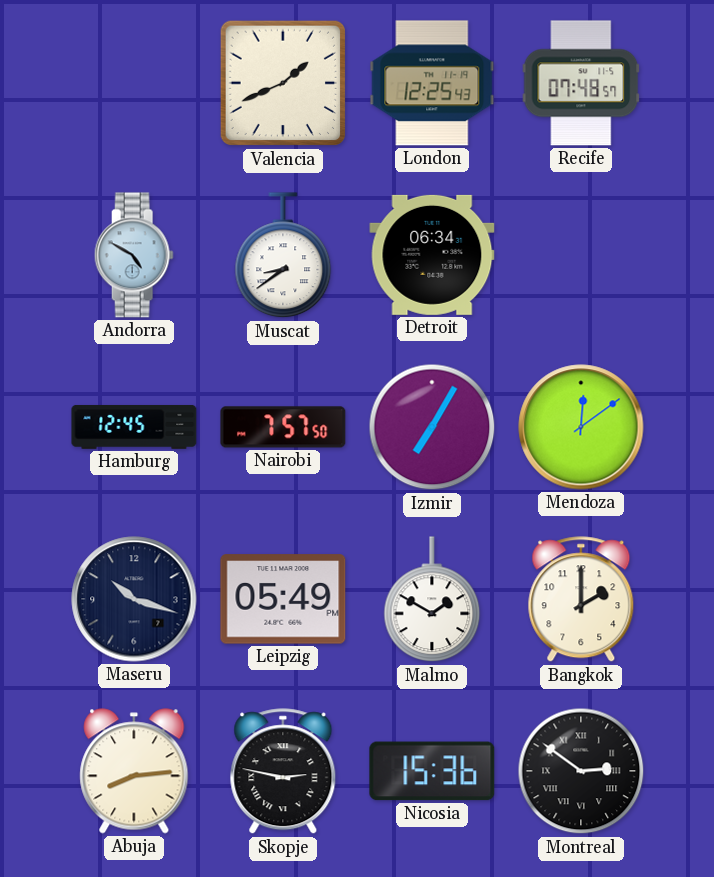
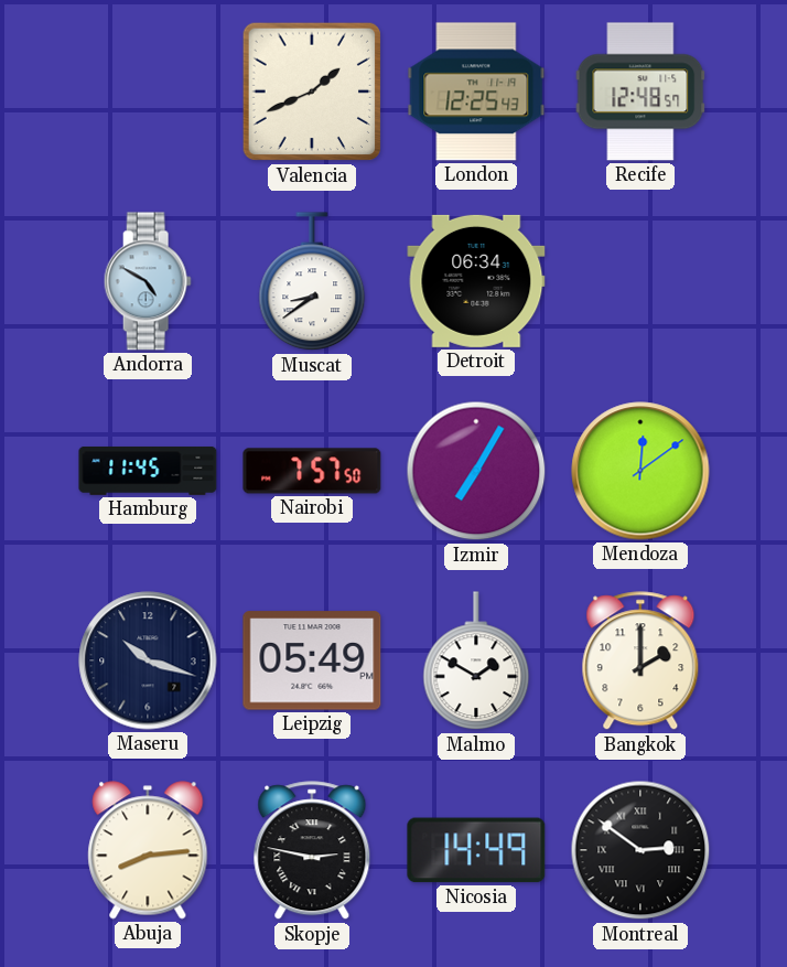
Recife: 07:48 -> 12:48 (640, 92)
Hamburg: 12:45 -> 11:45 (148, 471)
Nicosia: 15:36 -> 14:49 (476, 850)
